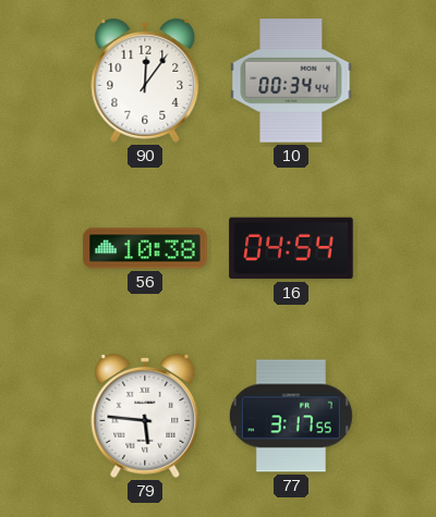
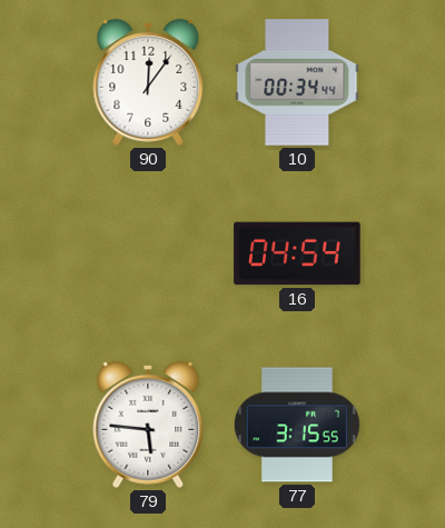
56: 10:38 -> none (145, 248)
77: 3:17 -> 3:15 (297, 425)
